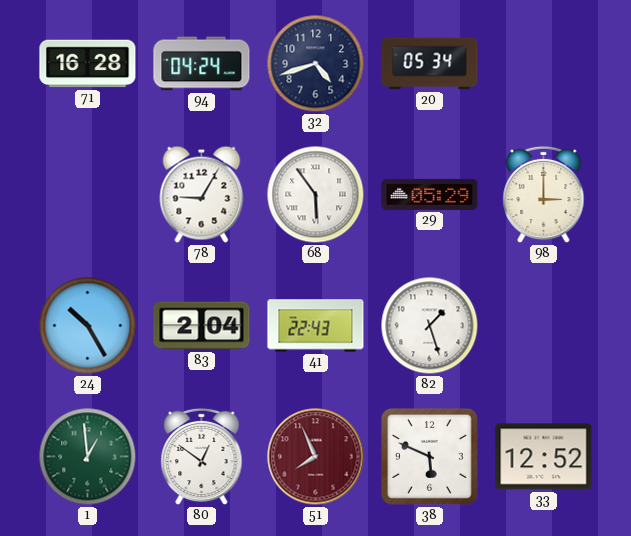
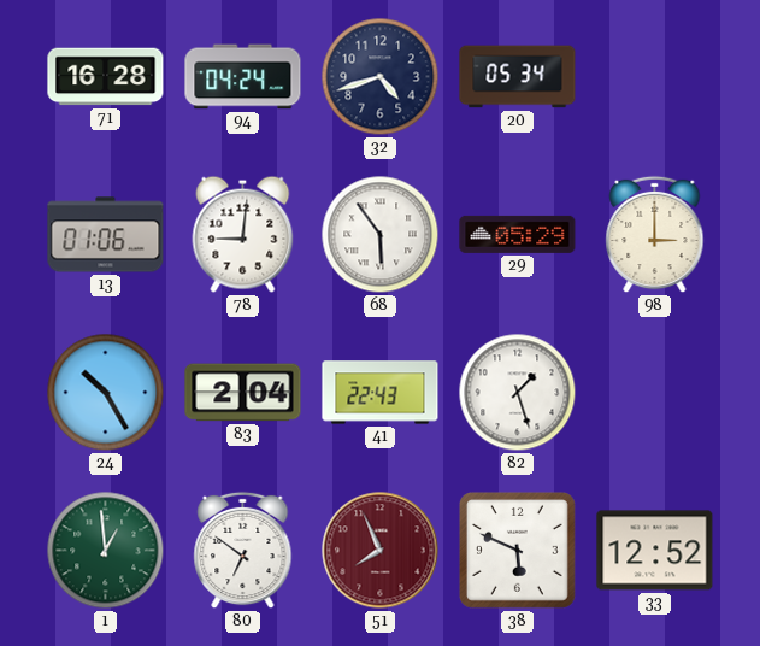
13: none -> 01:06 (106, 235)
78: 9:05 -> 9:01 (243, 234)
80: 12:51 -> 6:51 (243, 551)
